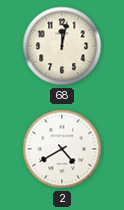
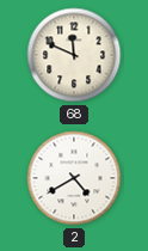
68: 12:02 -> 11:49 (74, 55)
